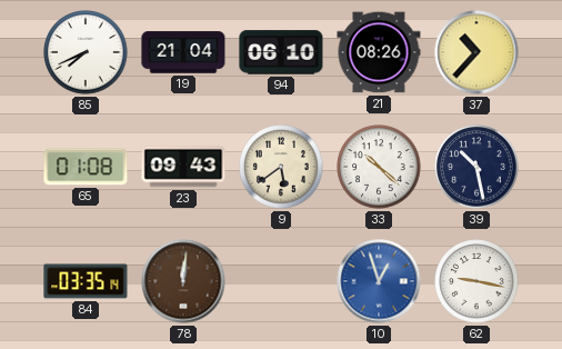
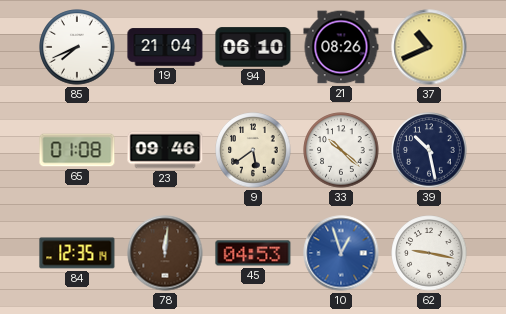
37: 10:37 -> 10:41 (429, 47)
23: 09:43 -> 09:46 (165, 150)
84: 03:35 -> 12:35 (77, 253)
45: none -> 04:53 (253, 253)
